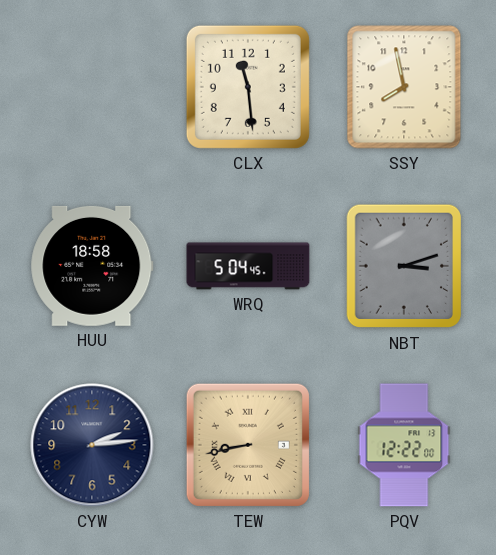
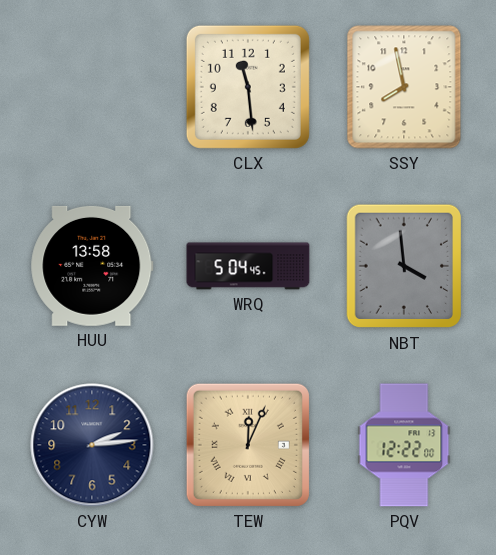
HUU: 18:58 -> 13:58 (92, 266)
NBT: 3:12 -> 3:59 (403, 266)
TEW: 8:43 -> 12:04 (248, 445)
